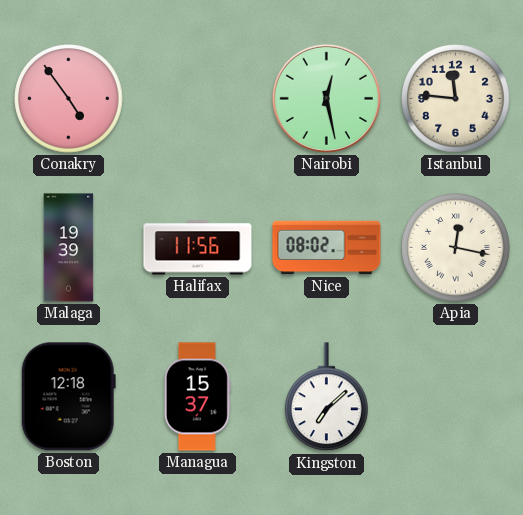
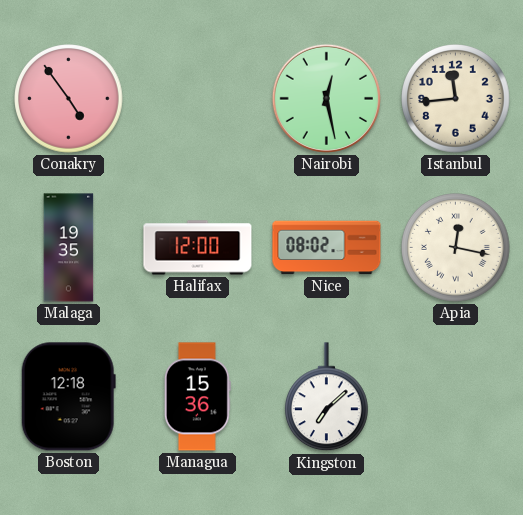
Istanbul: 11:46 -> 11:44 (456, 99)
Malaga: 19:39 -> 19:35 (69, 248)
Halifax: 11:56 -> 12:00 (198, 248)
Managua: 15:37 -> 15:36 (197, 397)
